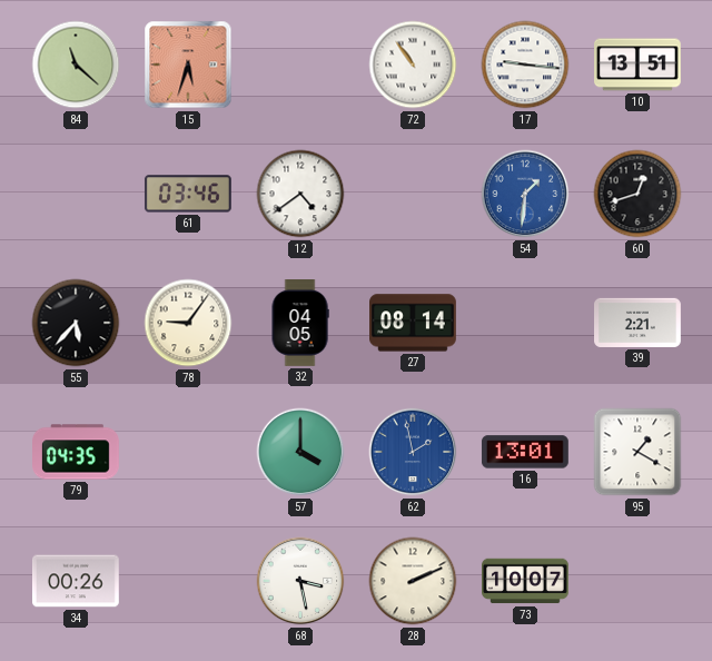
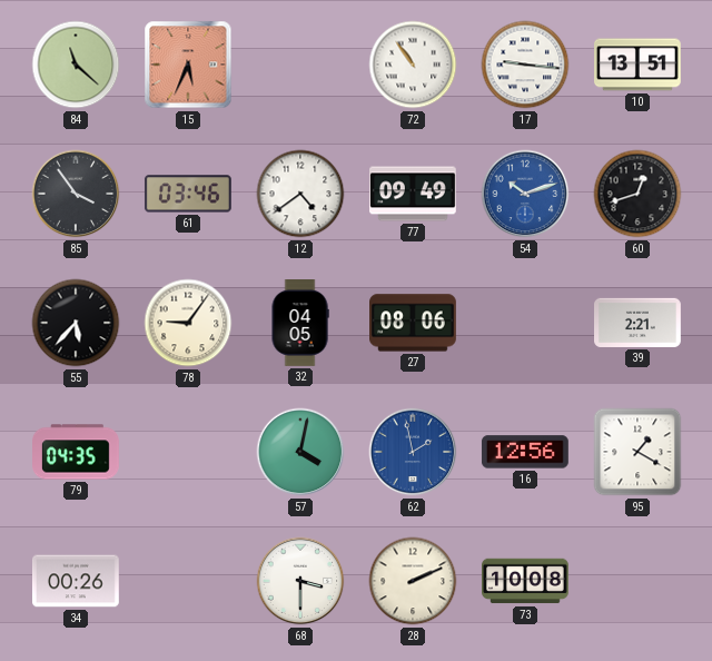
15: 5:33 -> 5:34 (188, 65)
85: none -> 3:54 (76, 194)
77: none -> 09:49 (414, 194)
54: 1:31 -> 10:12 (525, 194)
27: 08:14 -> 08:06 (414, 323)
57: 4:00 -> 4:02 (300, 452)
16: 13:01 -> 12:56 (525, 452)
68: 3:28 -> 3:30 (300, 581)
73: 10:07 -> 10:08 (526, 581)
